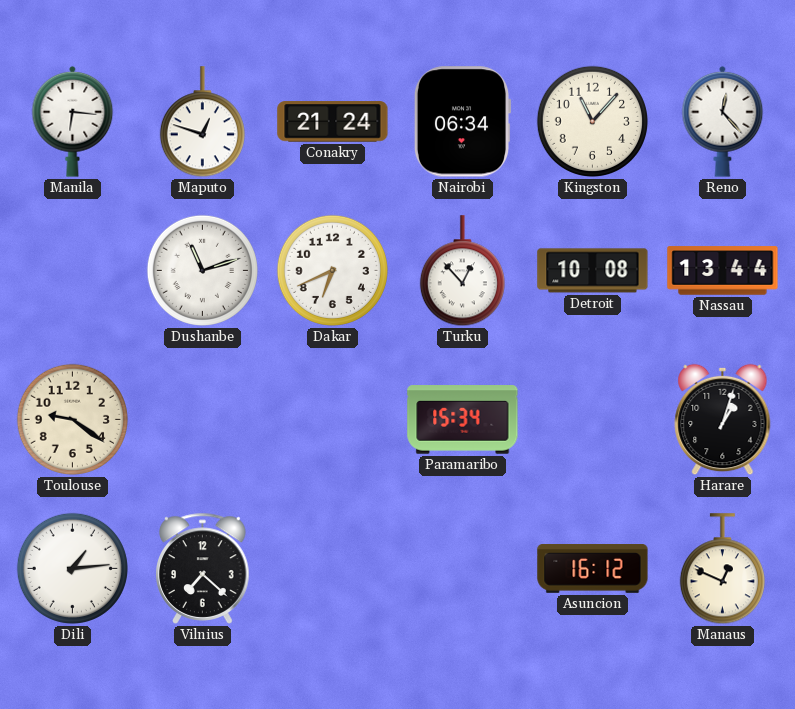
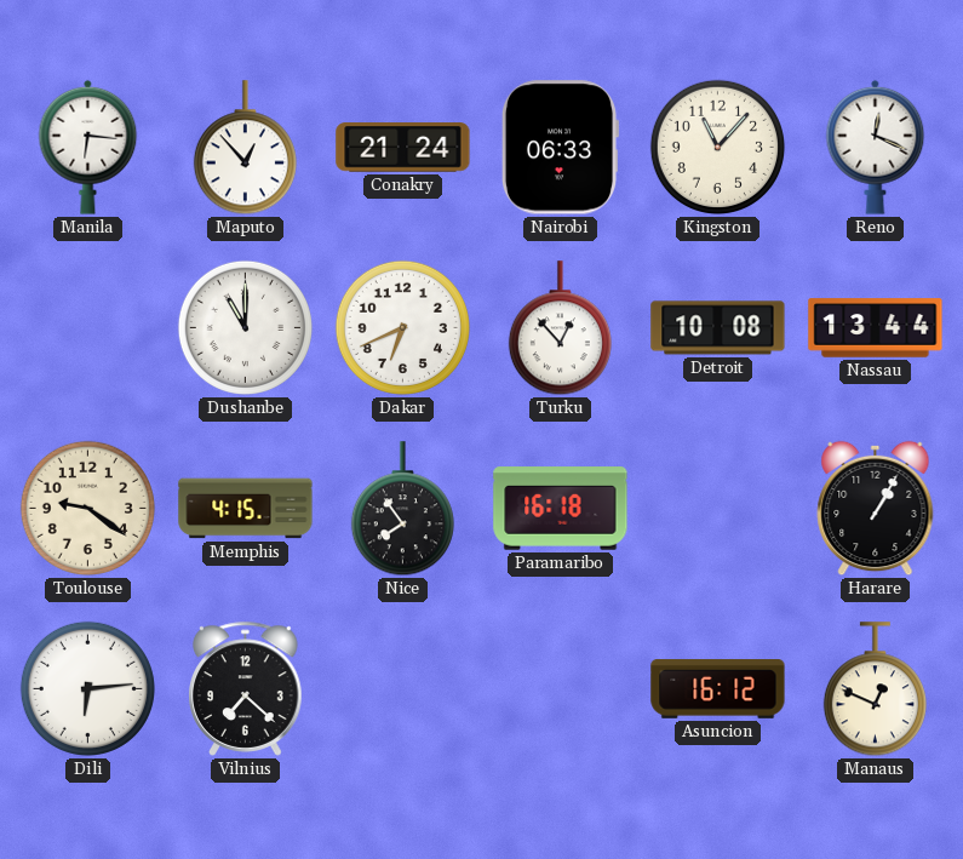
Maputo: 12:48 -> 12:53 (245, 148)
Nairobi: 06:34 -> 06:33 (560, 148)
Reno: 12:23 -> 12:19 (876, 147)
Dushanbe: 11:12 -> 11:00 (245, 327)
Memphis: none -> 4:15 (246, 509)
Nice: none -> 7:54 (402, 509)
Paramaribo: 15:34 -> 16:18 (561, 509)
Harare: 1:03 -> 1:05 (876, 509)
Dili: 1:14 -> 6:14 (87, 688)
